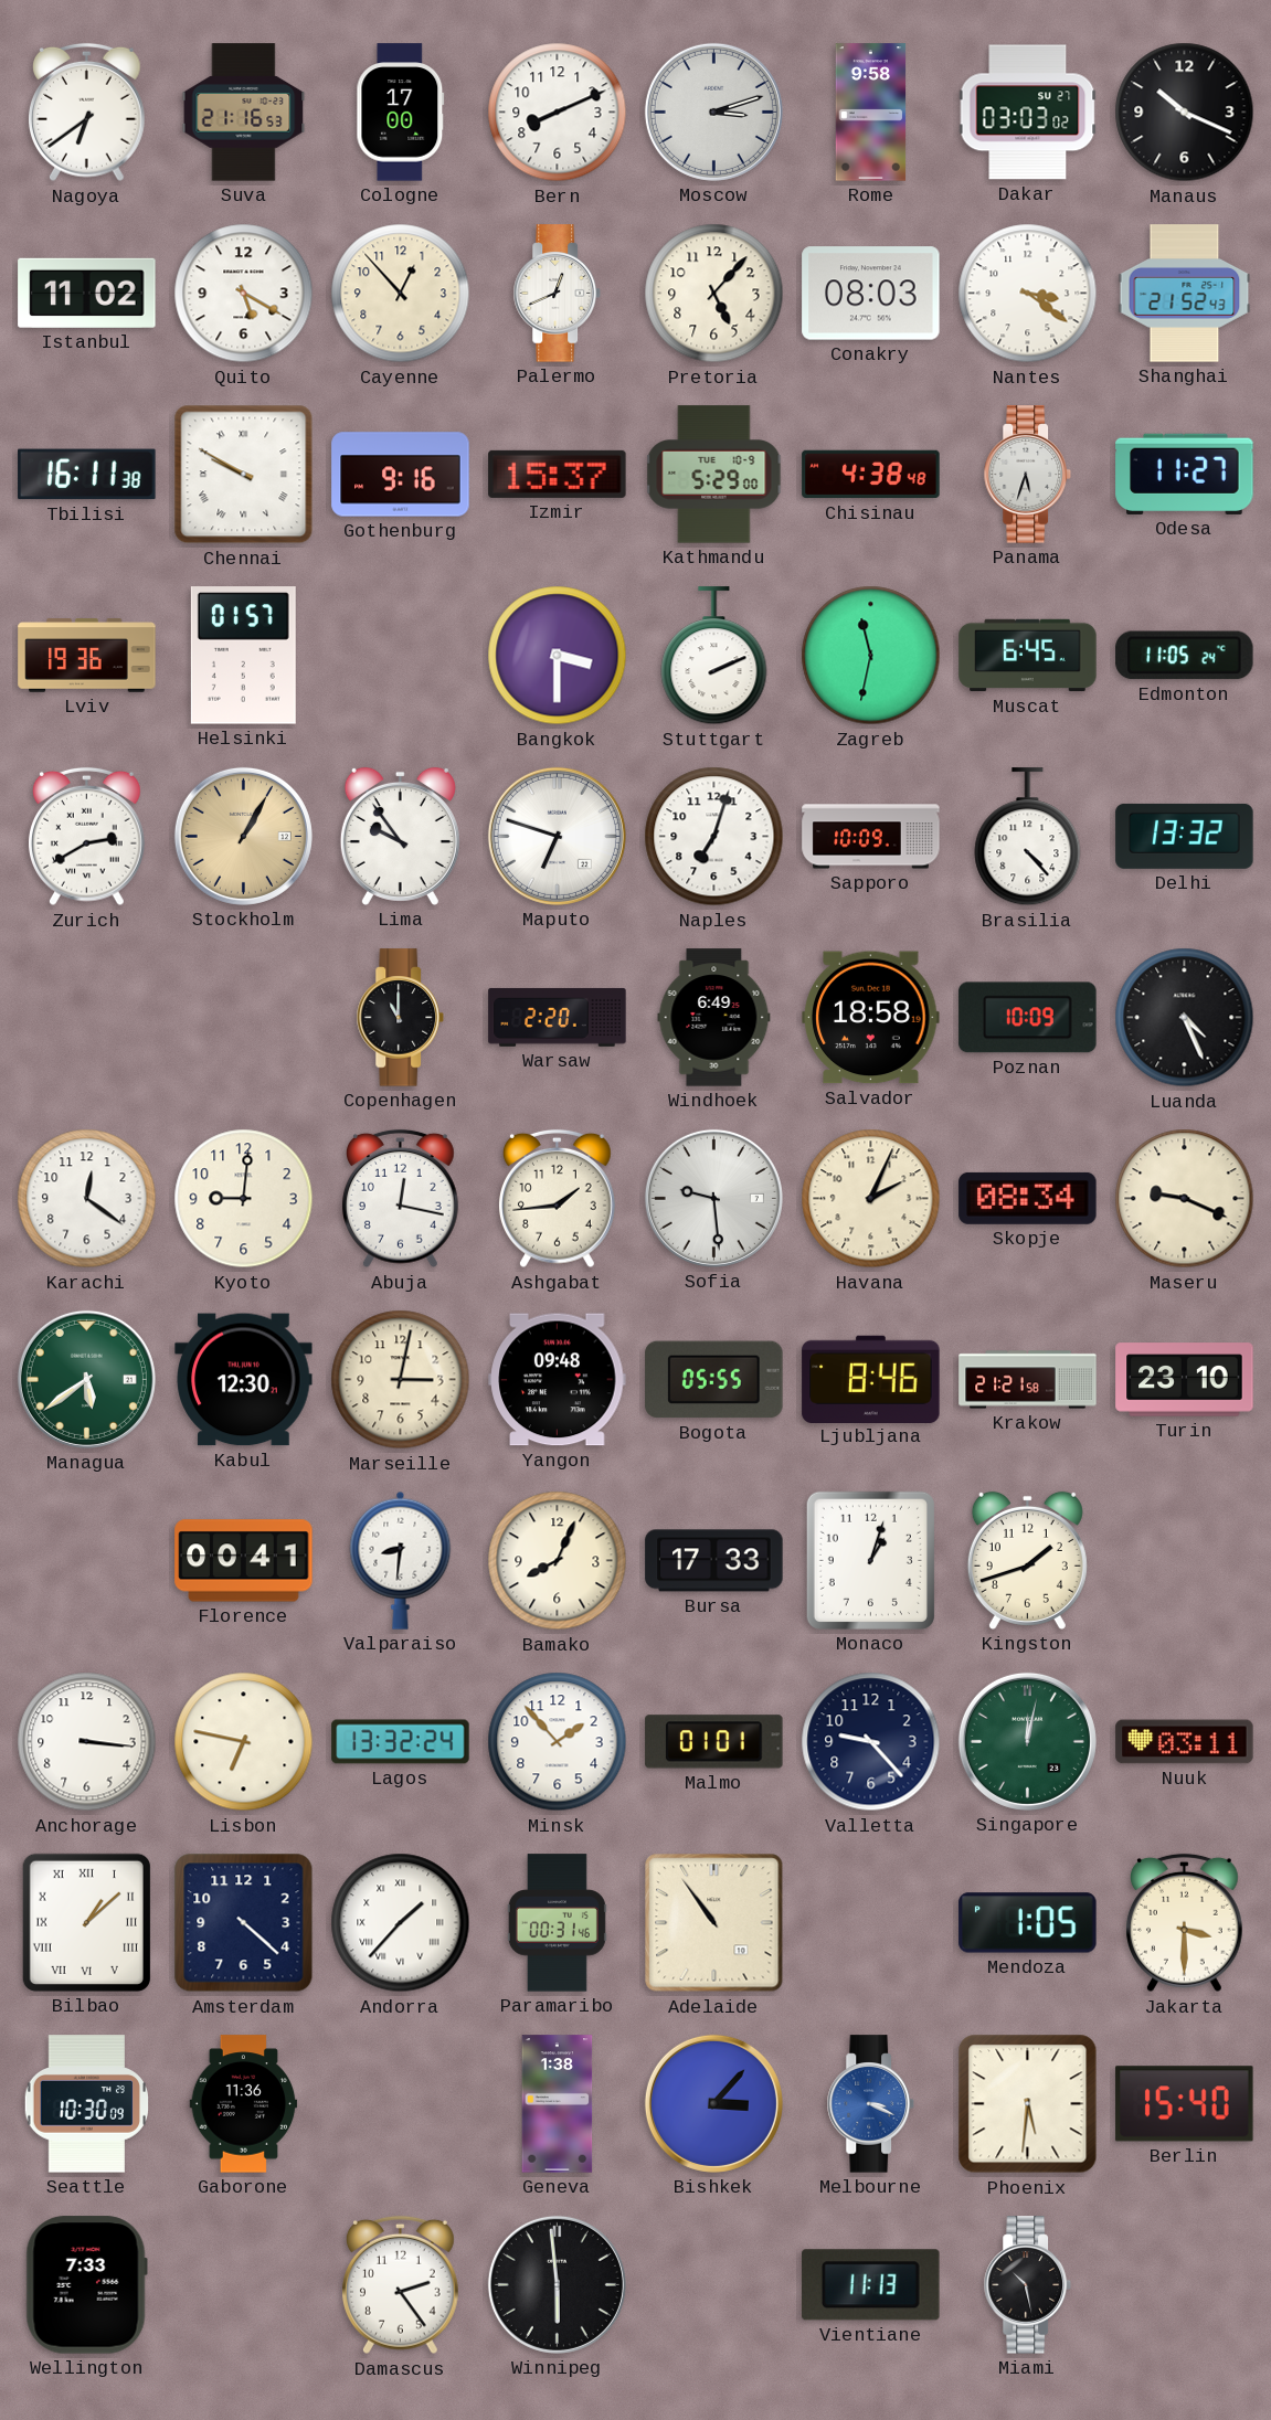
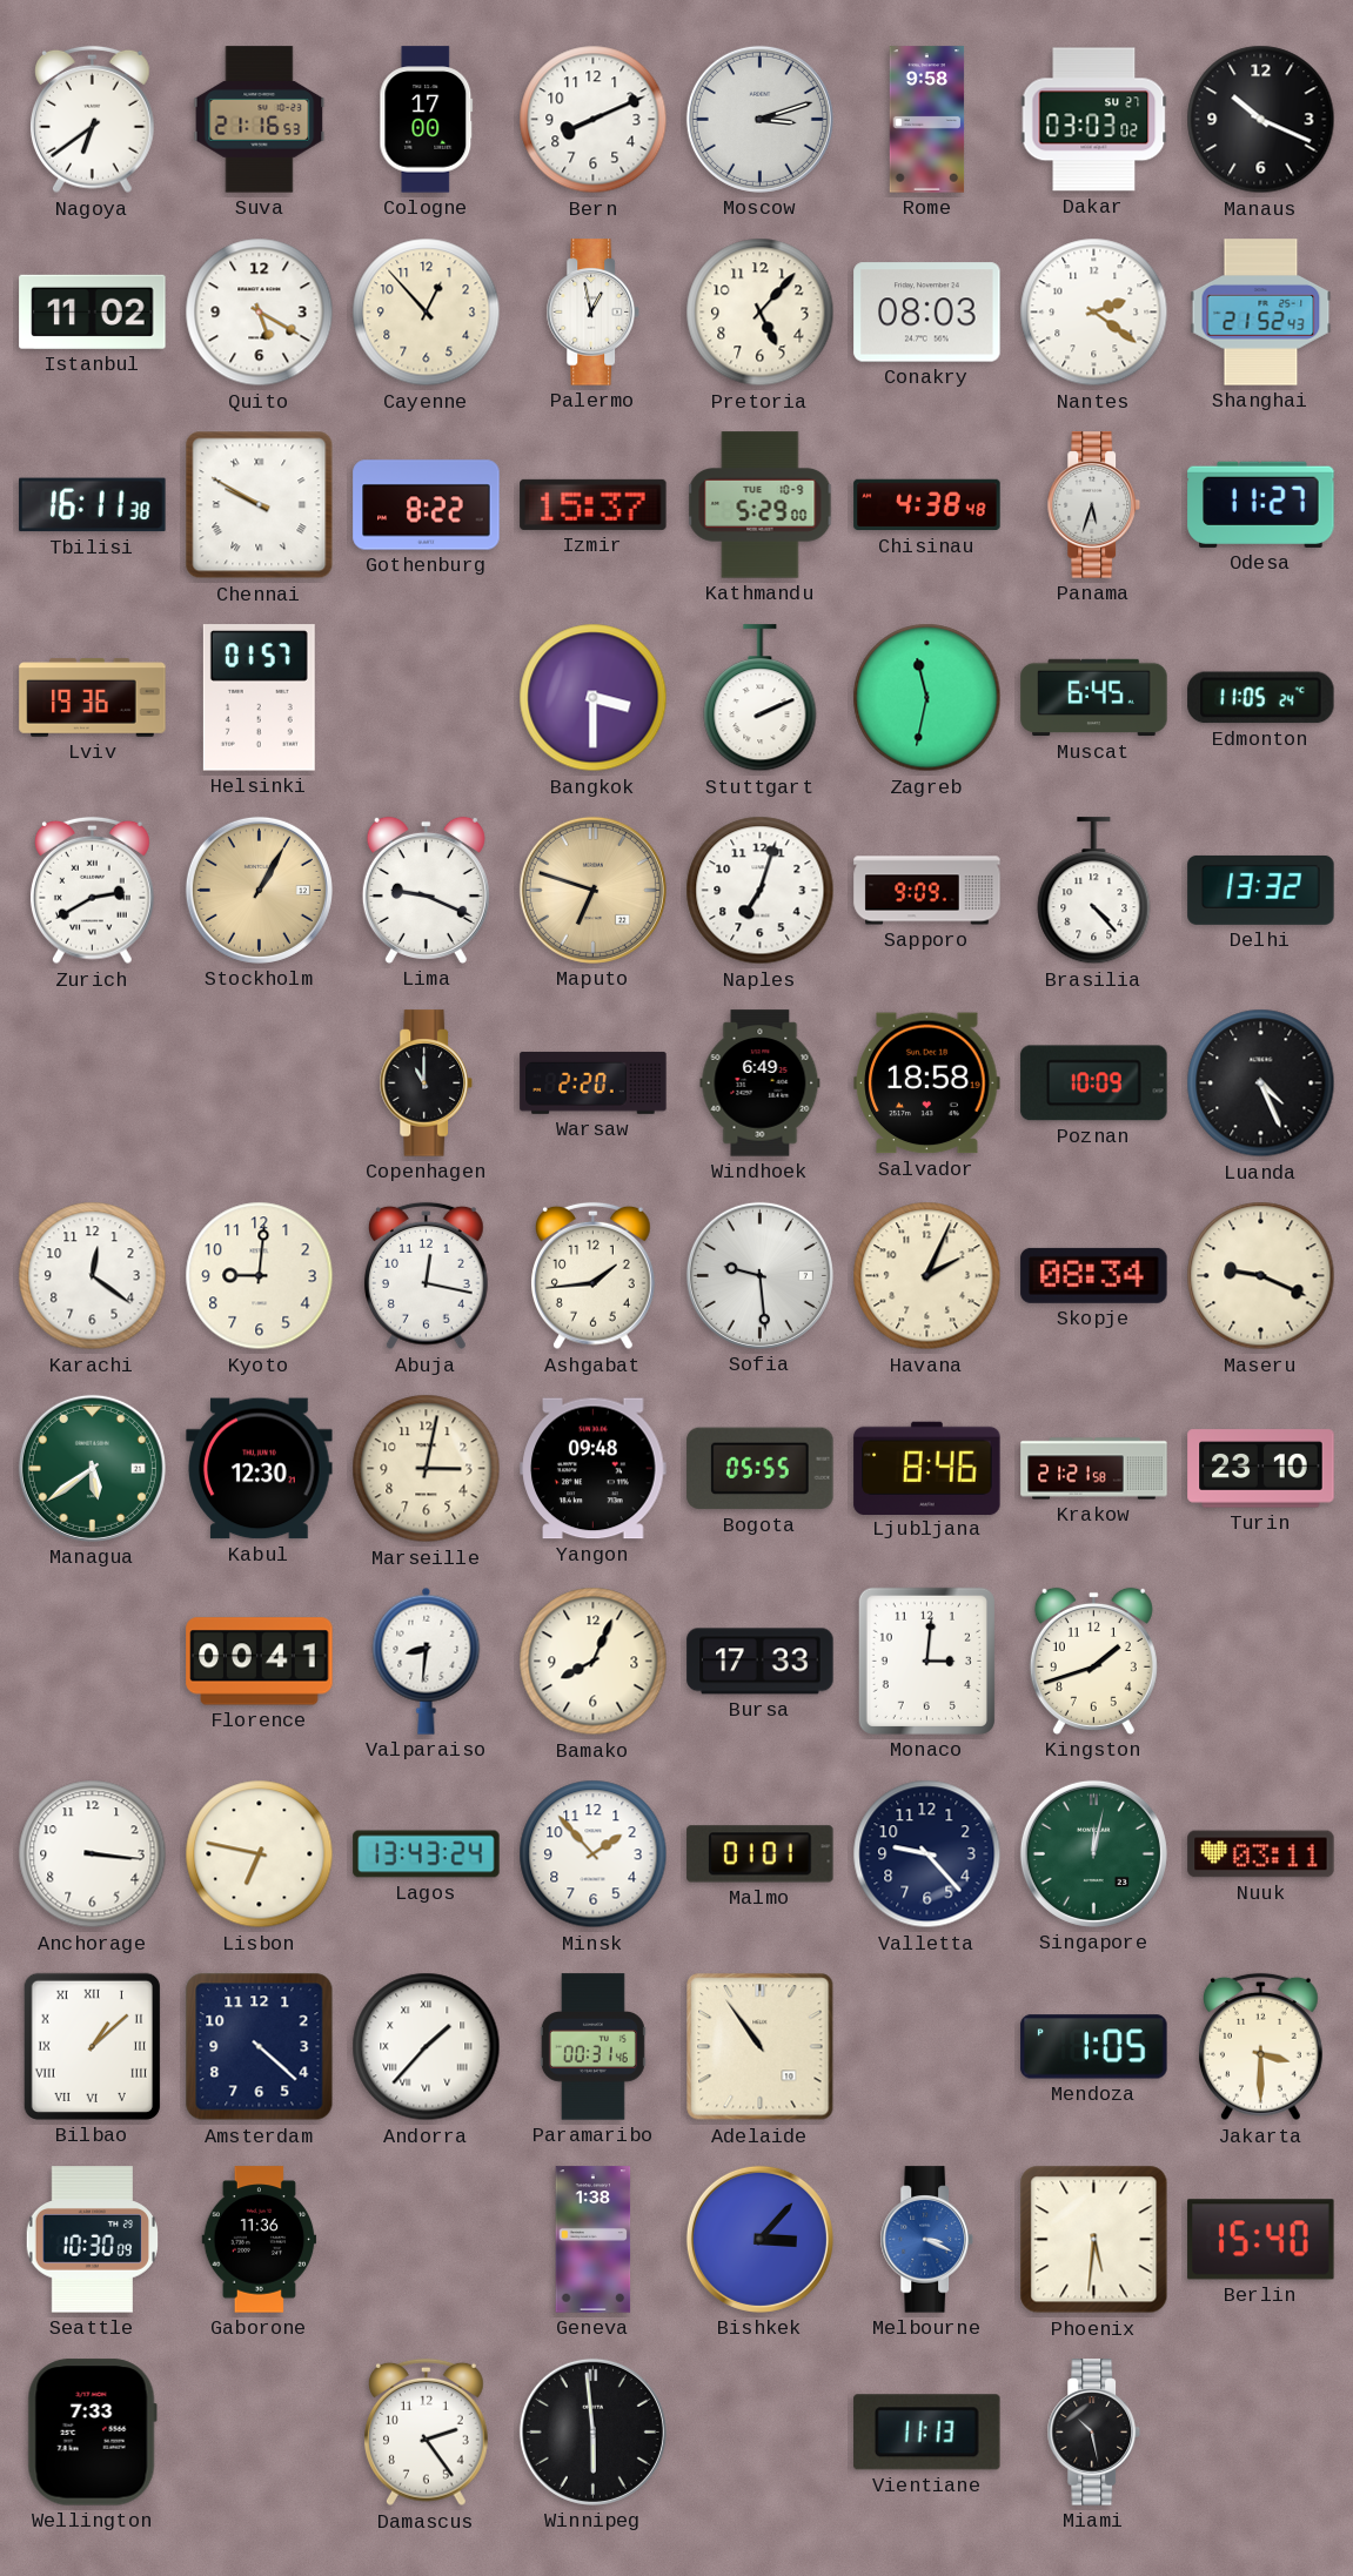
Palermo: 12:41 -> 12:58 (592, 313)
Nantes: 3:21 -> 2:21 (1094, 313)
Gothenburg: 9:16 -> 8:22 (427, 505)
Lima: 9:54 -> 9:19 (426, 890)
Maputo dial: white -> champagne (592, 890)
Sapporo: 10:09 -> 9:09 (927, 891)
Monaco: 1:03 -> 3:01 (926, 1661)
Lagos: 13:32 -> 13:43 (427, 1854)
